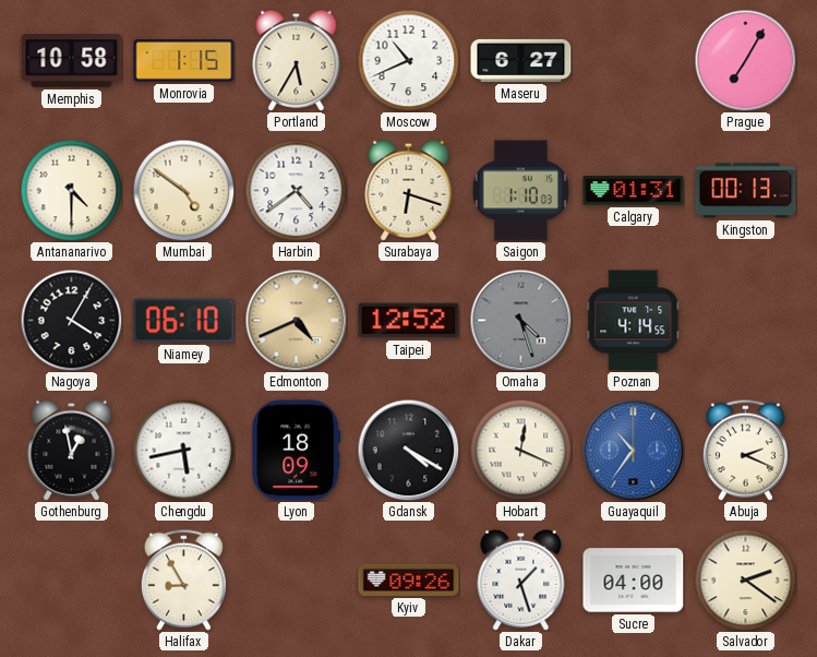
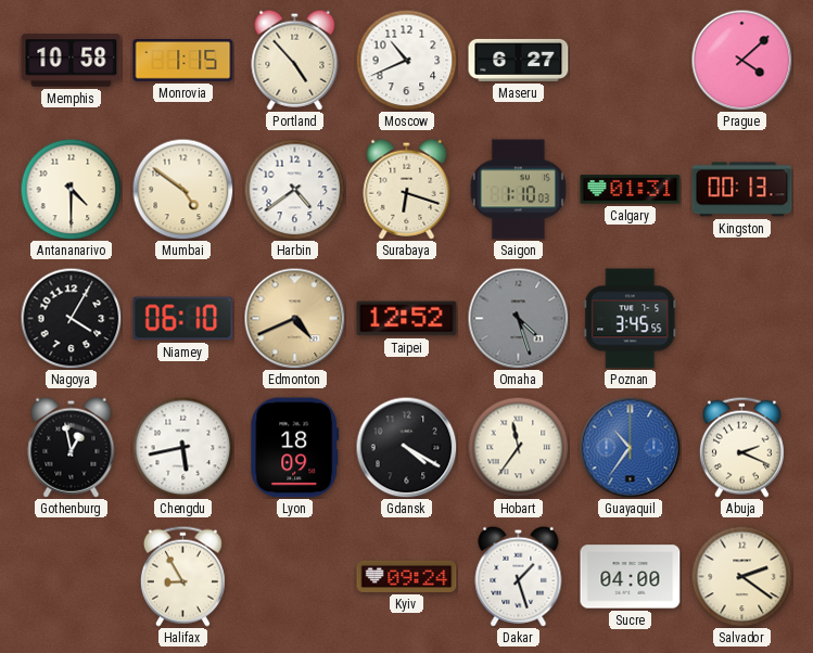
Portland: 5:35 -> 4:53 (295, 60)
Prague: 7:05 -> 4:08 (741, 60)
Poznan: 4:14 -> 3:45 (631, 319)
Hobart: 12:19 -> 11:36 (518, 447)
Kyiv: 09:26 -> 09:24 (407, 576)
